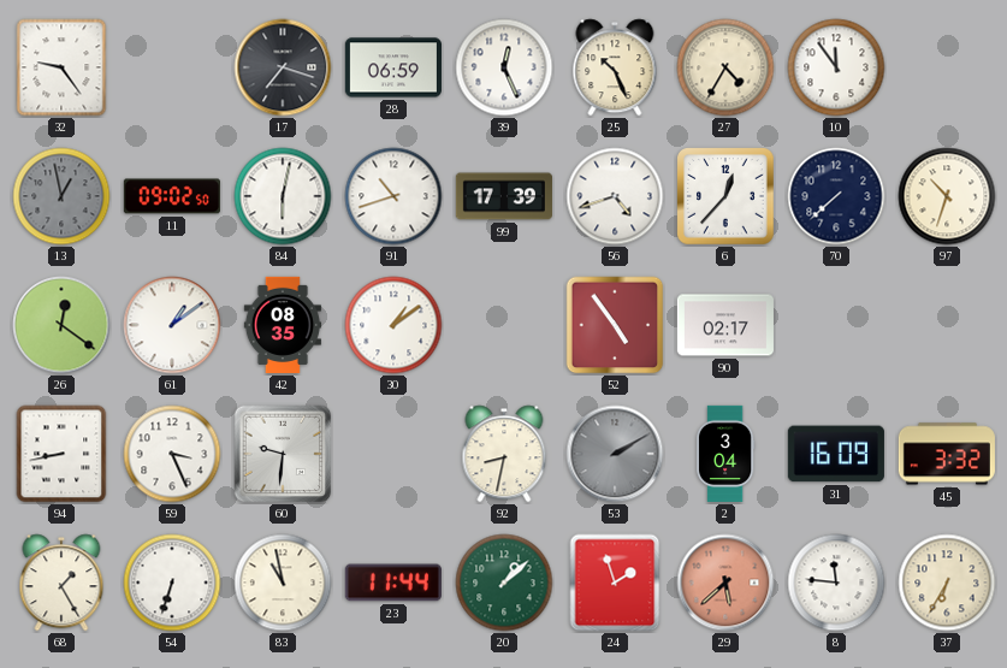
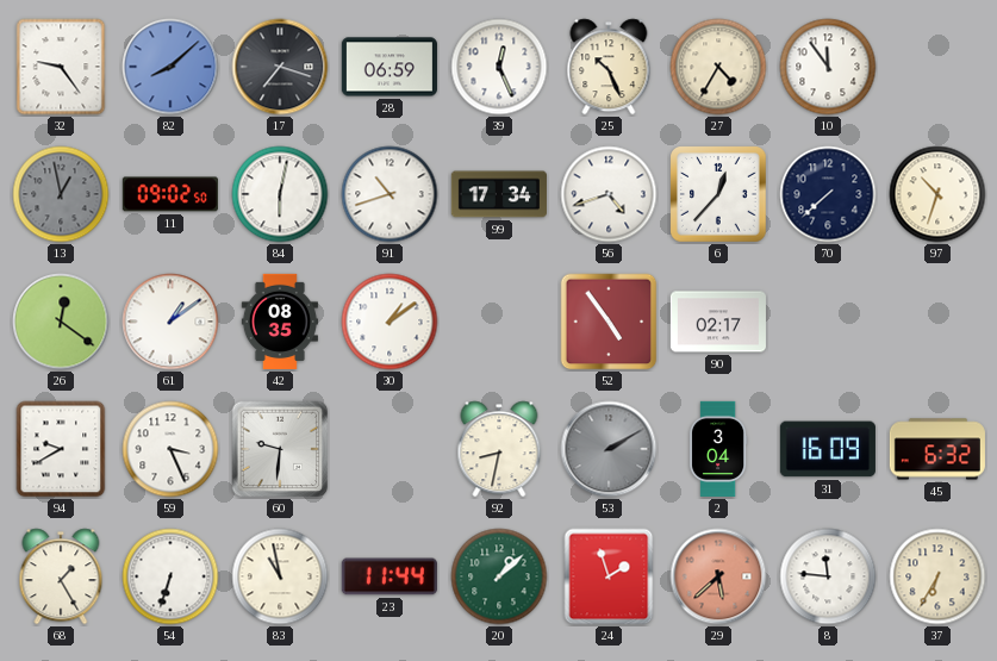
82: none -> 8:08 (170, 67)
99: 17:39 -> 17:34 (499, 194)
94: 8:43 -> 9:40 (61, 449)
45: 3:32 -> 6:32 (937, 449)
